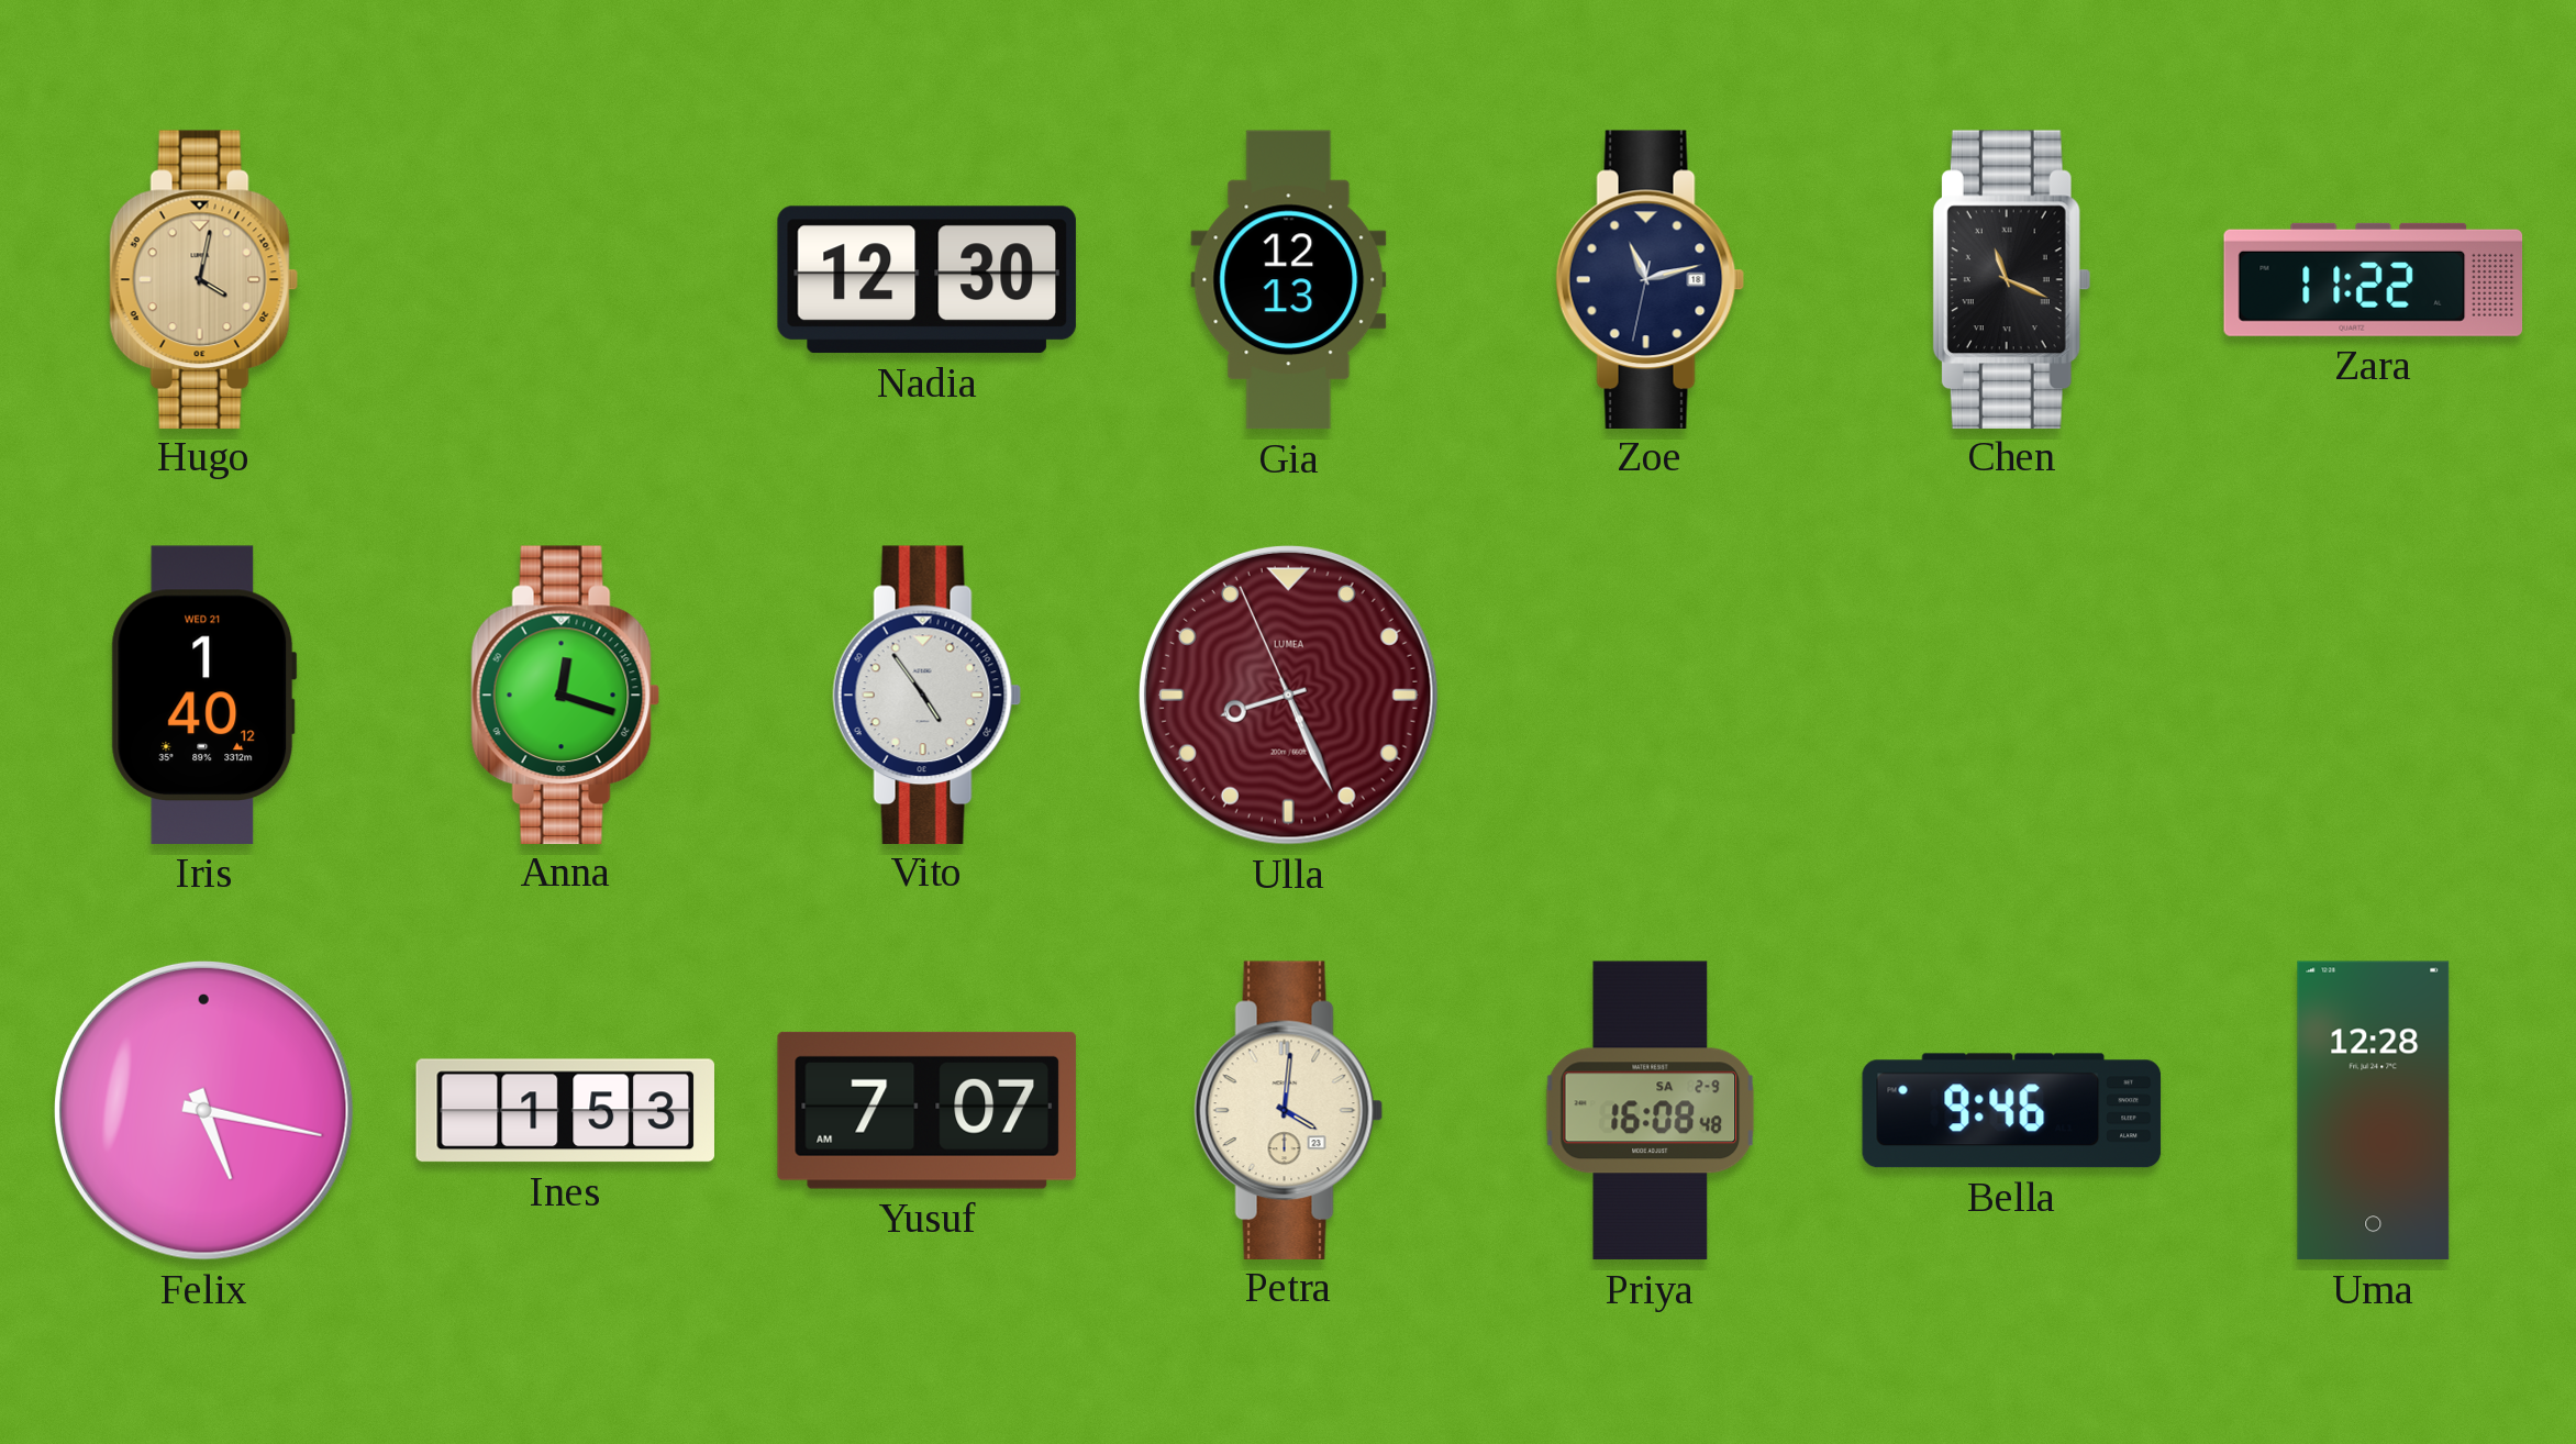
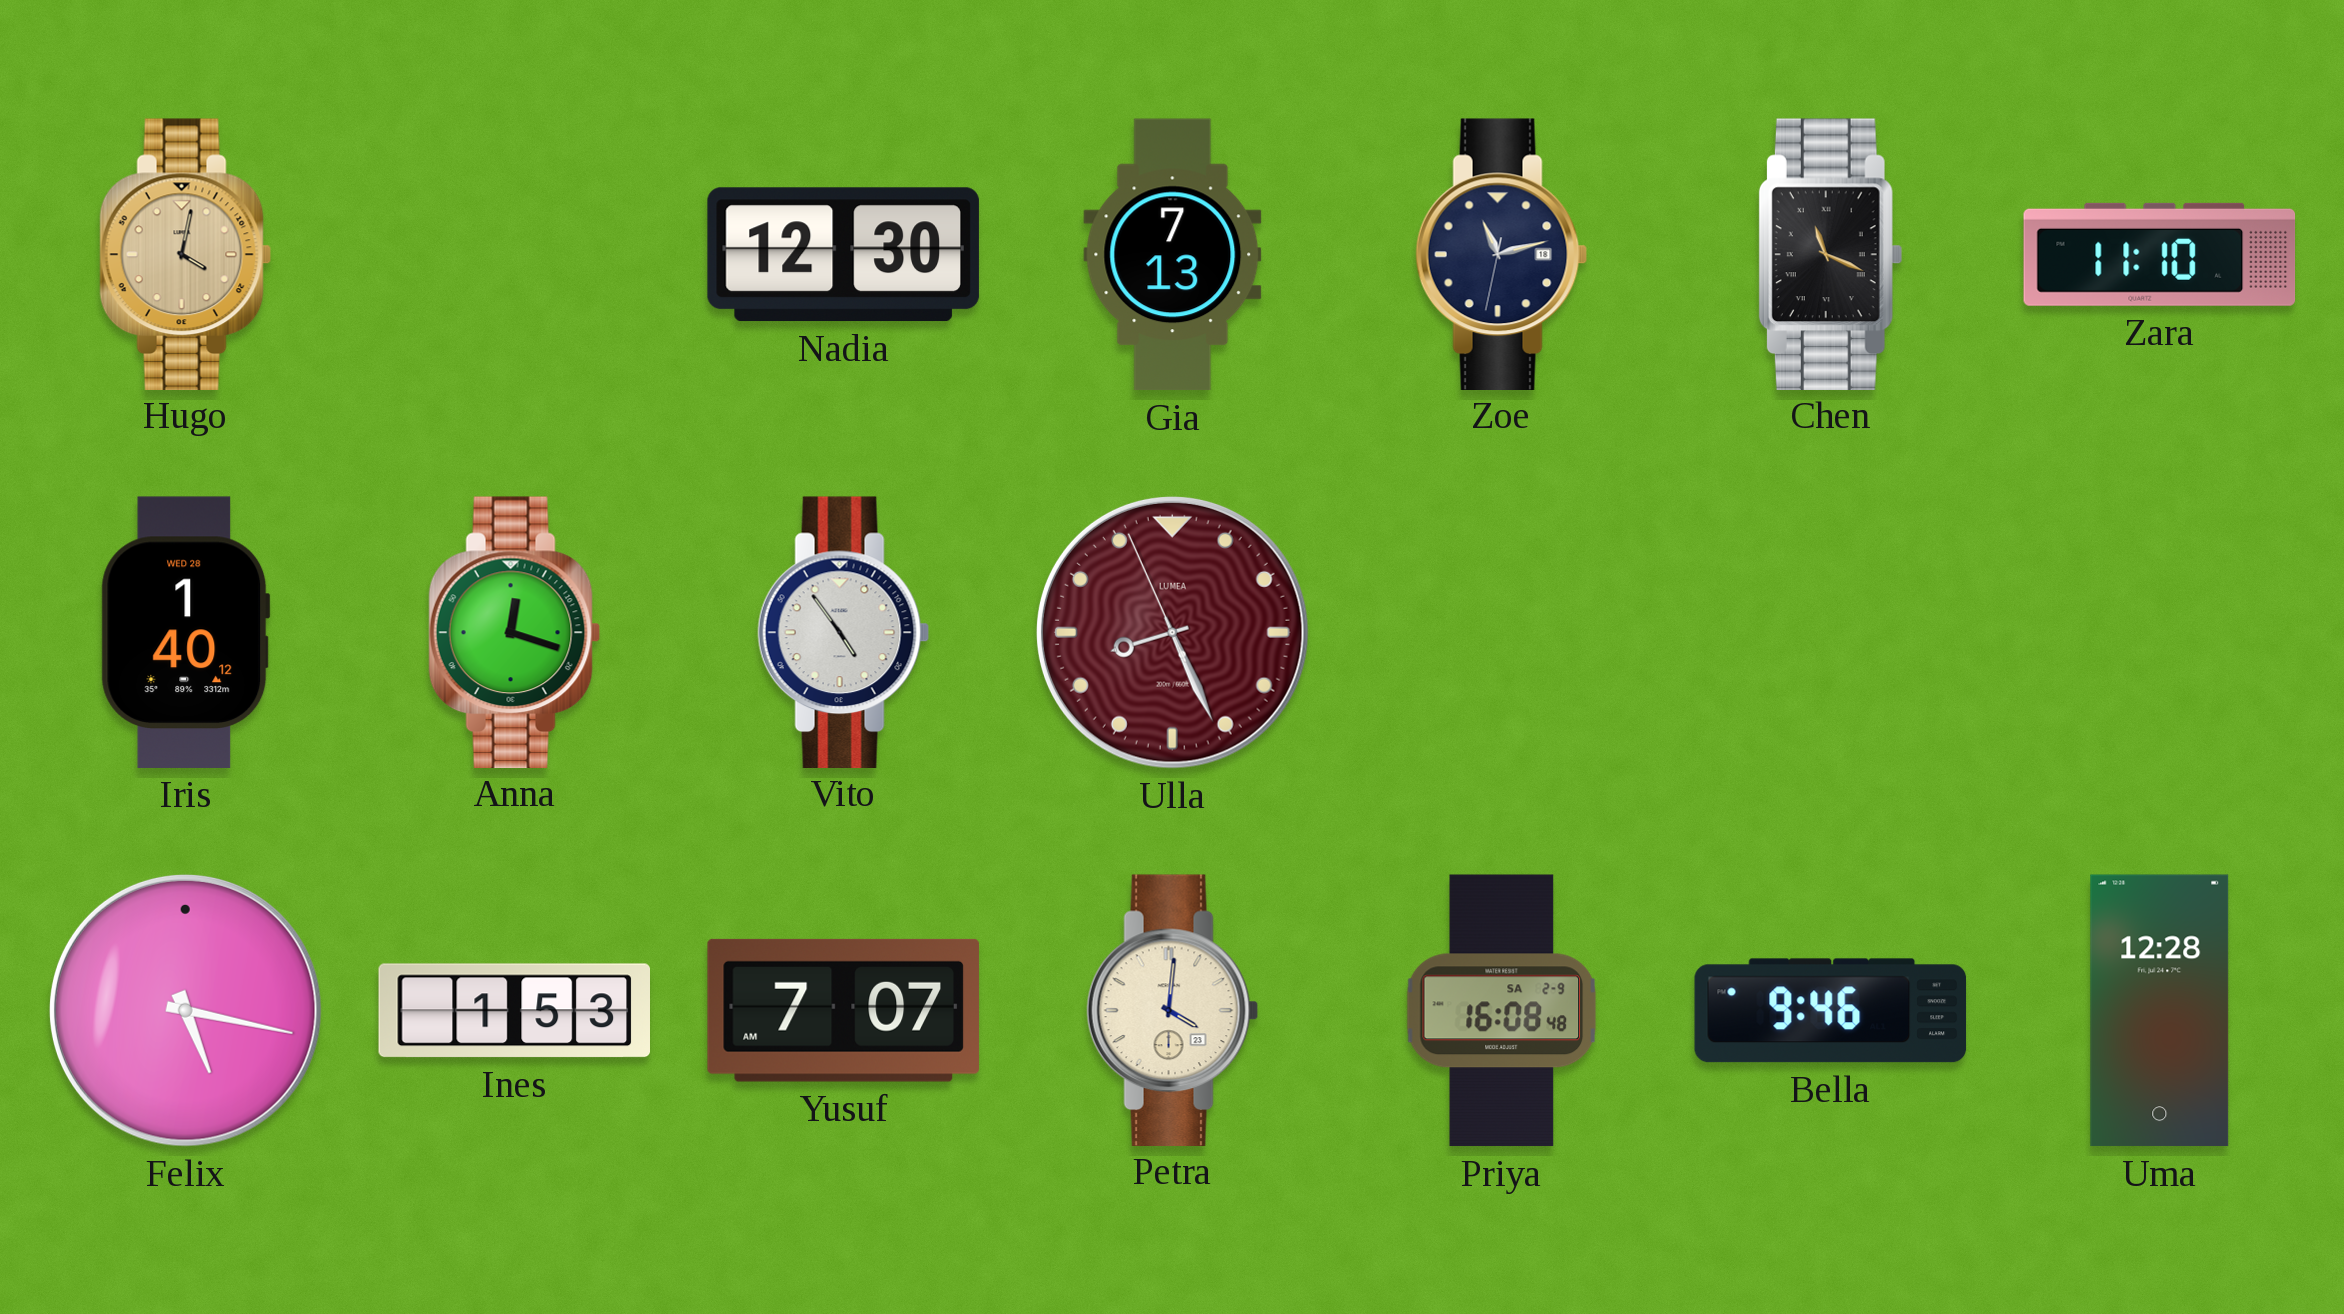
Gia: 12:13 -> 7:13 (1173, 255)
Zara: 11:22 -> 11:10 (2160, 254)
Iris date: WED 21 -> WED 28 (185, 632)
